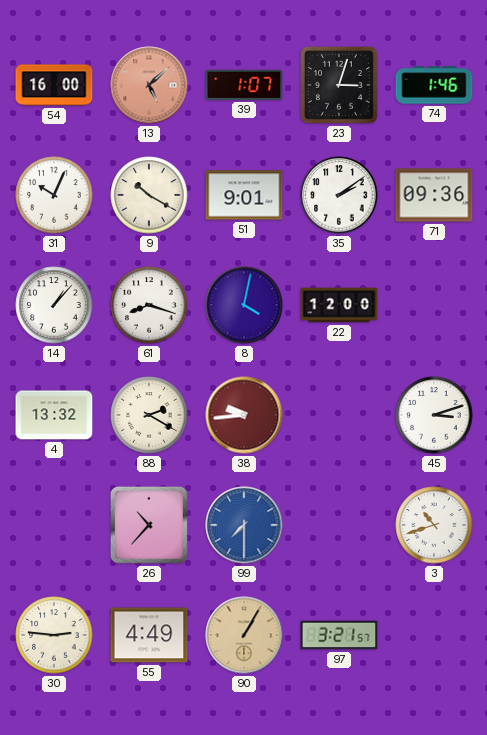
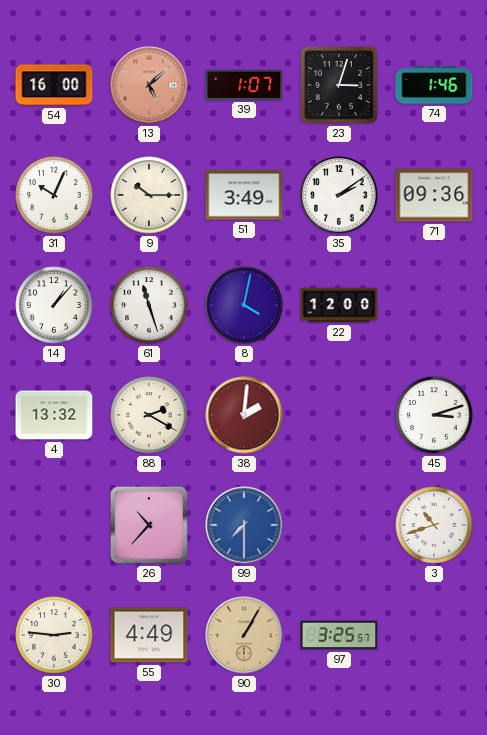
9: 10:20 -> 10:15 (149, 195)
51: 9:01 -> 3:49 (244, 195)
61: 8:18 -> 11:27 (149, 305)
38: 9:44 -> 2:01 (244, 415)
97: 3:21 -> 3:25 (339, 635)
